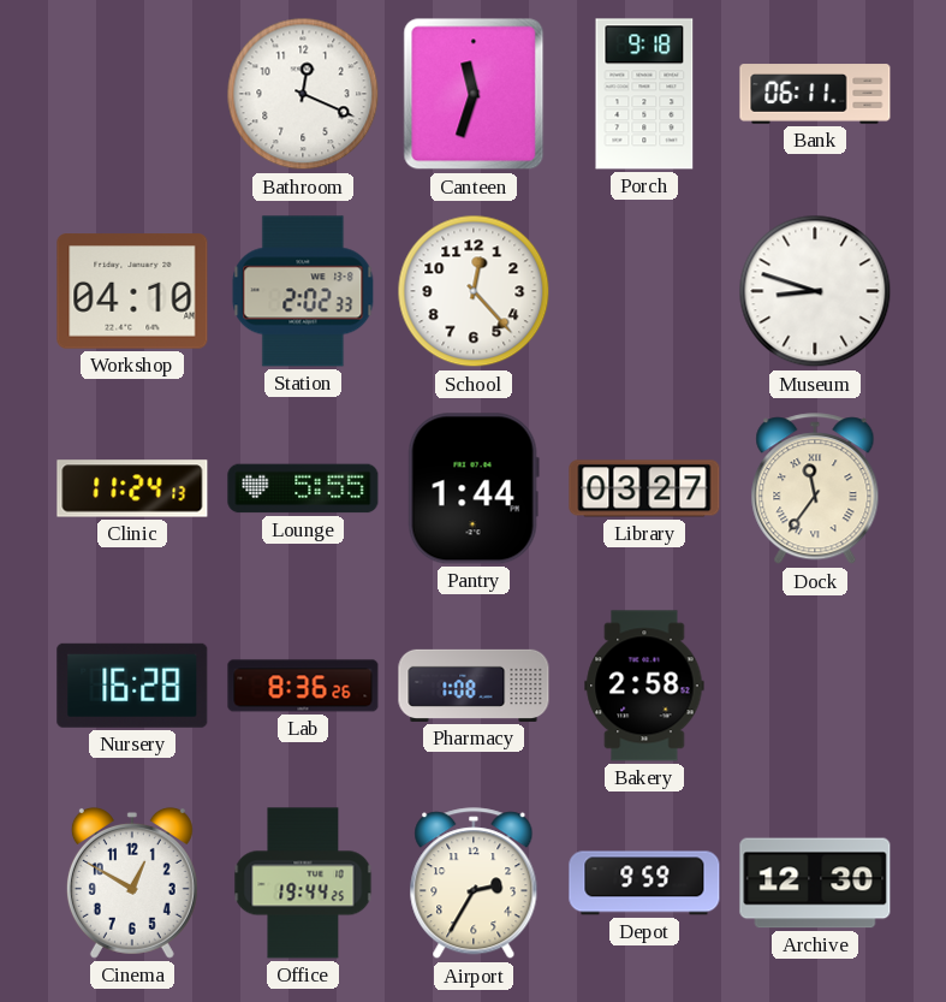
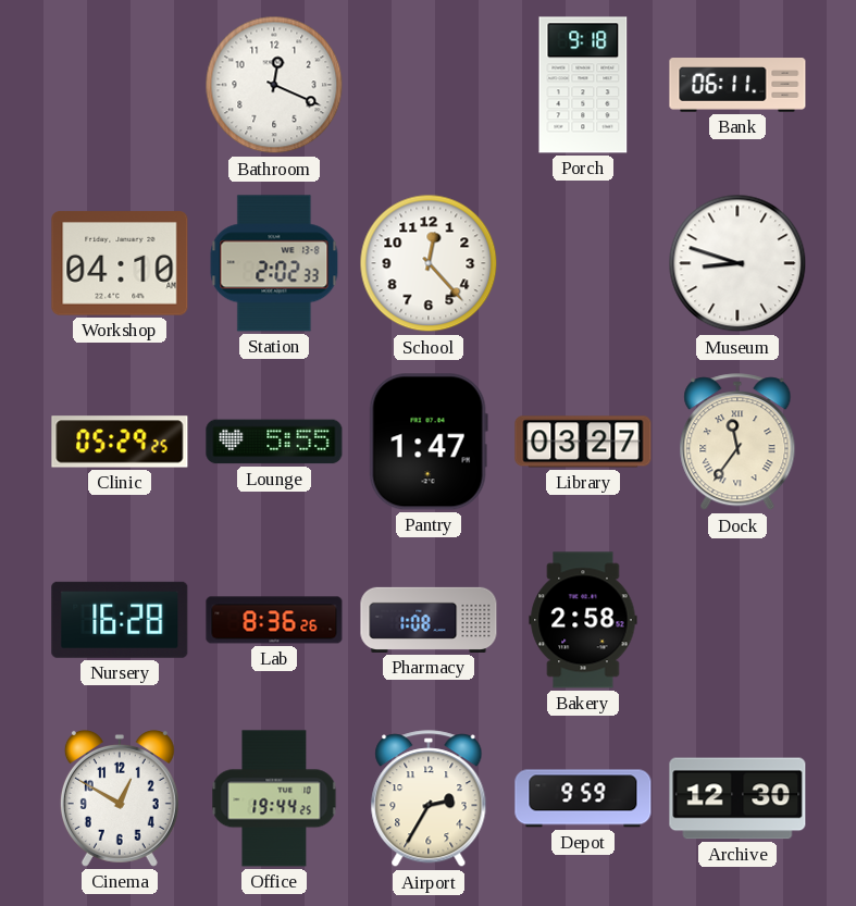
Canteen: 11:33 -> none (474, 94)
Clinic: 11:24 -> 05:29 (120, 442)
Pantry: 1:44 -> 1:47 (429, 442)
